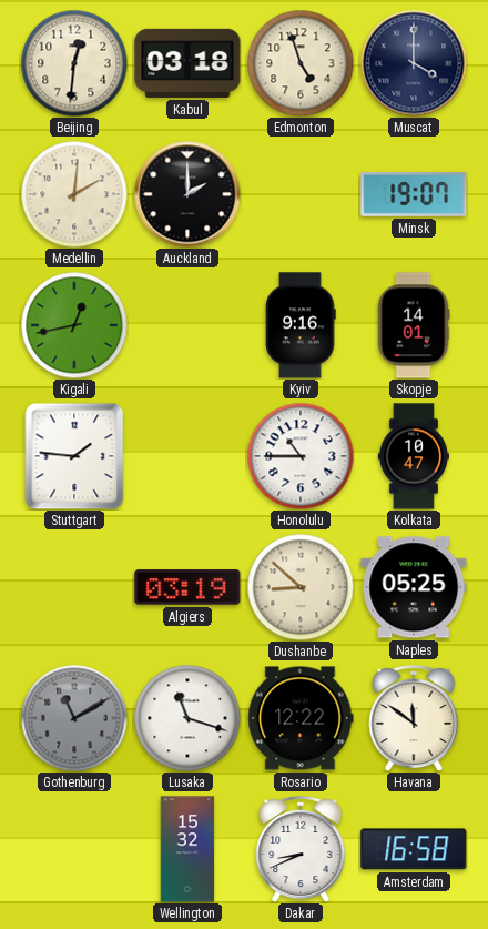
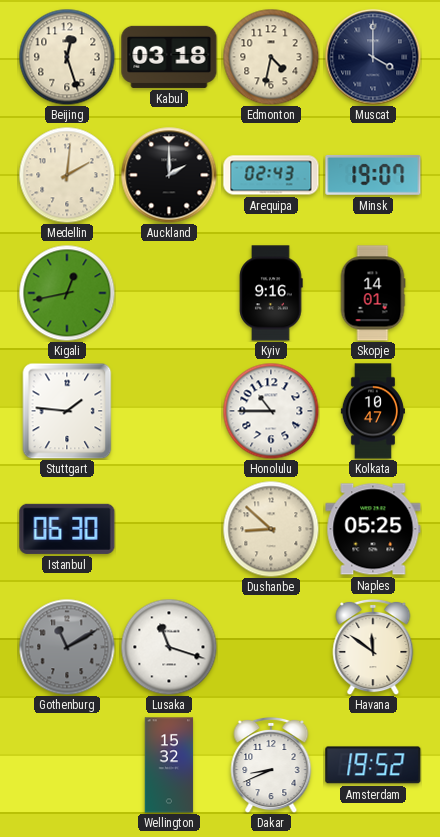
Beijing: 12:31 -> 12:27 (67, 57)
Edmonton: 4:57 -> 4:32 (271, 57)
Arequipa: none -> 02:43 (271, 175)
Istanbul: none -> 06:30 (67, 529)
Algiers: 03:19 -> none (187, 587)
Rosario: 12:22 -> none (301, 718)
Amsterdam: 16:58 -> 19:52 (373, 765)
